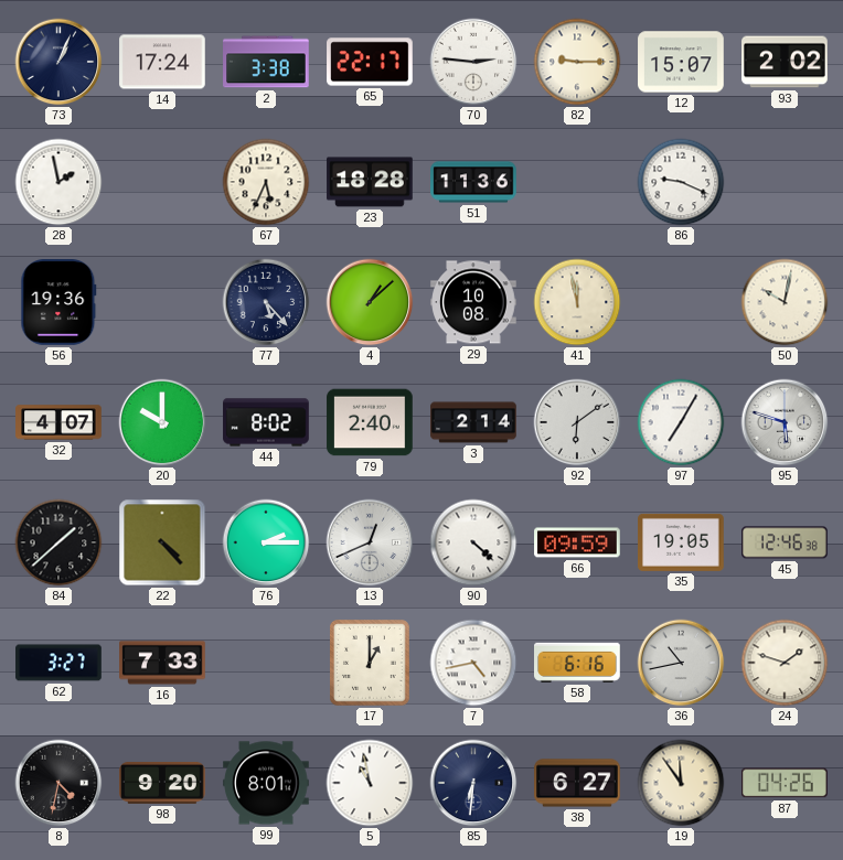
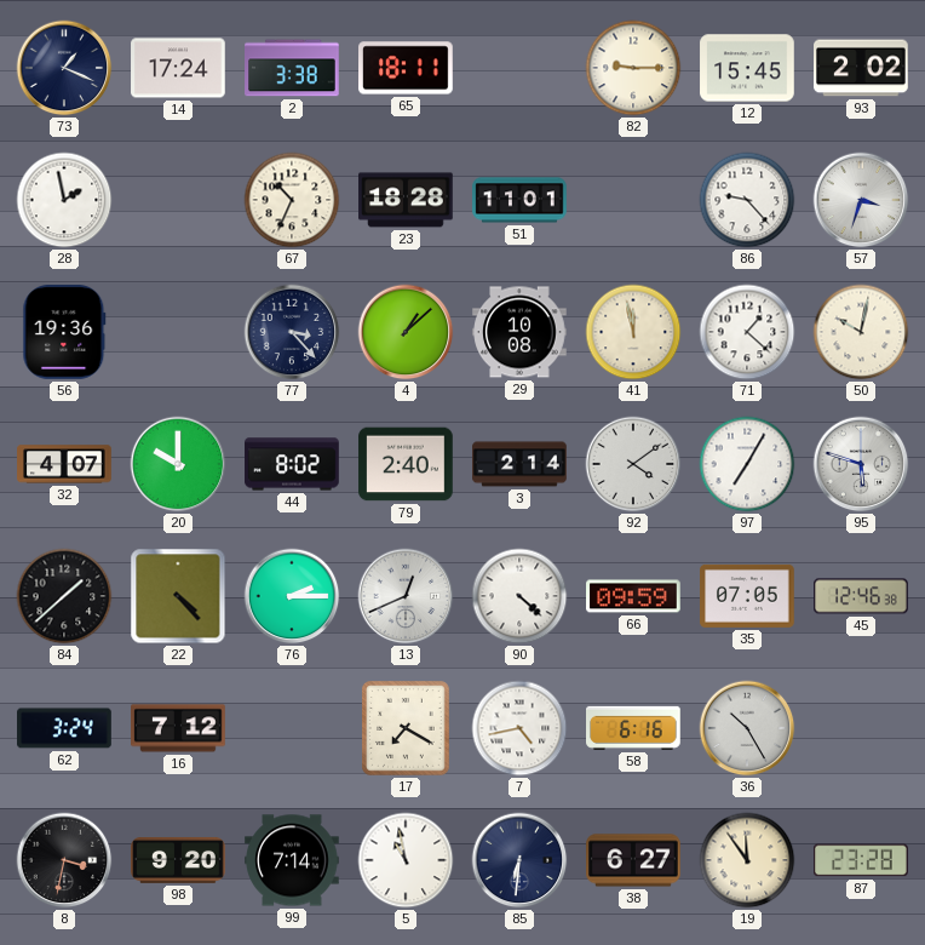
73: 1:04 -> 1:19 (64, 68)
65: 22:17 -> 18:11 (406, 68)
70: 2:46 -> none (473, 62)
12: 15:07 -> 15:45 (747, 68)
67: 5:34 -> 10:34 (292, 200)
51: 11:36 -> 11:01 (519, 200)
86: 9:19 -> 9:23 (747, 200)
57: none -> 3:33 (861, 200)
77: 5:23 -> 3:23 (292, 332)
71: none -> 1:22 (747, 332)
92: 6:09 -> 4:09 (633, 464)
35: 19:05 -> 07:05 (747, 596)
62: 3:27 -> 3:24 (64, 728)
16: 7:33 -> 7:12 (178, 728)
17: 1:00 -> 7:20 (406, 728)
36: 10:43 -> 10:25 (747, 728)
24: 1:48 -> none (785, 663)
8: 4:32 -> 3:32 (64, 860)
99: 8:01 -> 7:14 (292, 860)
87: 04:26 -> 23:28 (862, 860)
